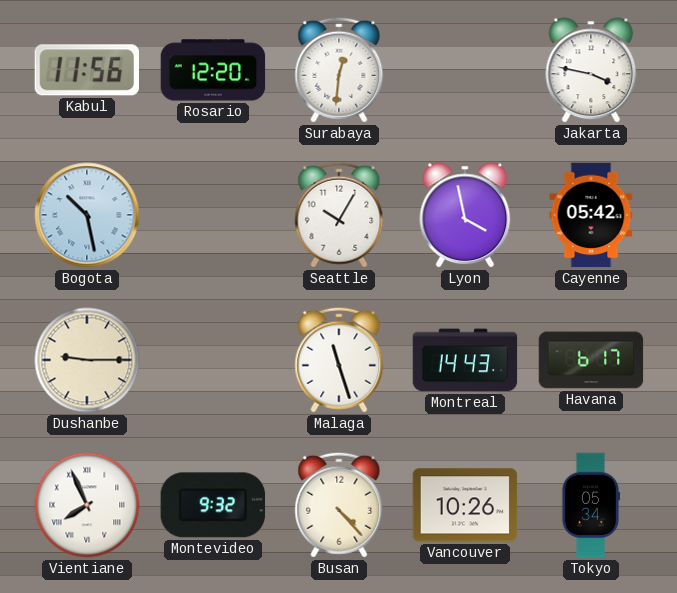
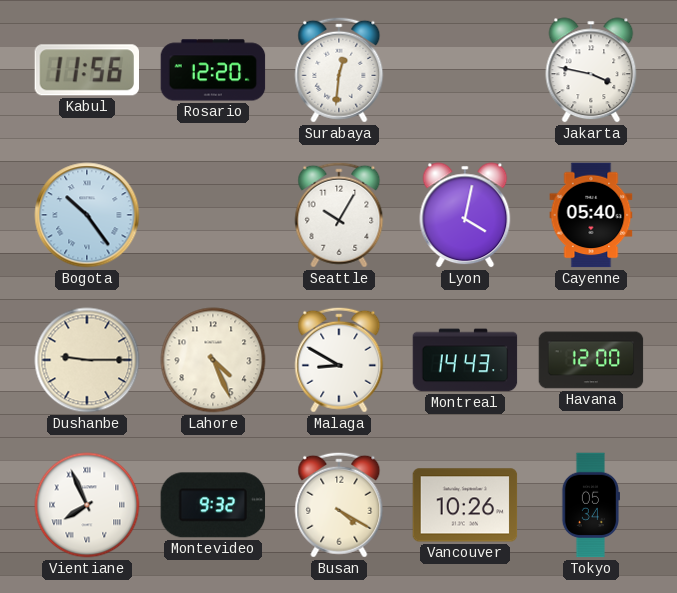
Bogota: 10:28 -> 10:24 (87, 215)
Lyon: 3:58 -> 4:02 (465, 215)
Cayenne: 05:42 -> 05:40 (591, 215)
Lahore: none -> 4:26 (213, 360)
Malaga: 11:27 -> 8:50 (339, 360)
Havana: 6:17 -> 12:00 (591, 360)
Busan: 4:23 -> 4:20 (339, 505)
